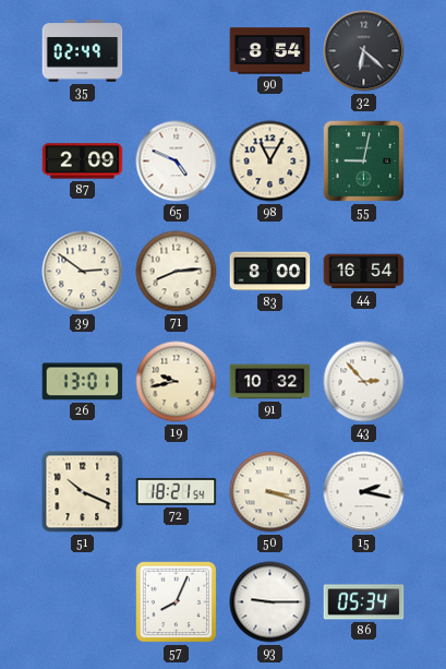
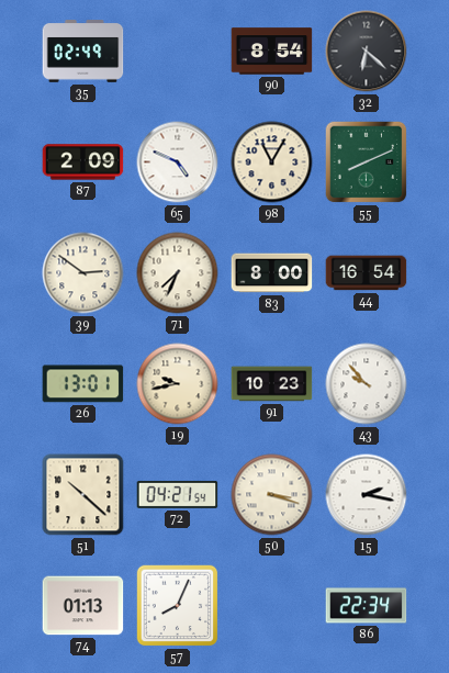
55: 9:02 -> 8:11 (367, 162)
71: 8:14 -> 7:34 (178, 273)
91: 10:32 -> 10:23 (272, 384)
43: 2:53 -> 9:53 (367, 384)
51: 10:19 -> 10:22 (83, 495)
72: 18:21 -> 04:21 (178, 494)
74: none -> 01:13 (83, 606)
93: 9:15 -> none (270, 602)
86: 05:34 -> 22:34 (367, 606)
